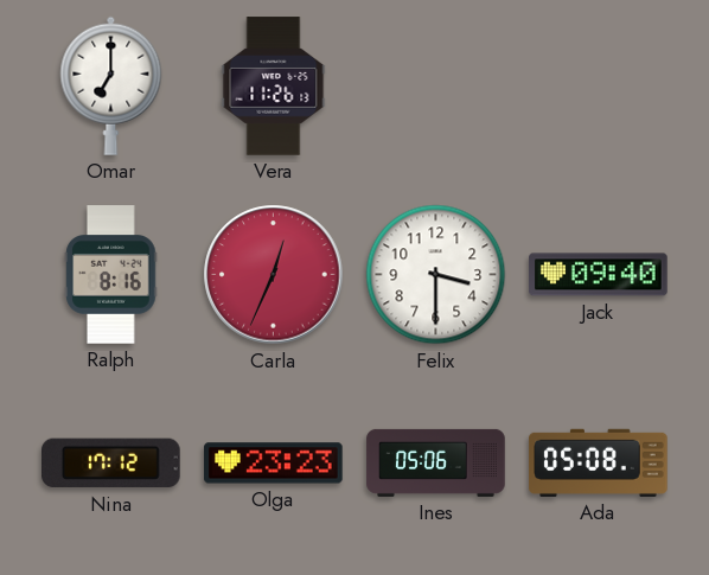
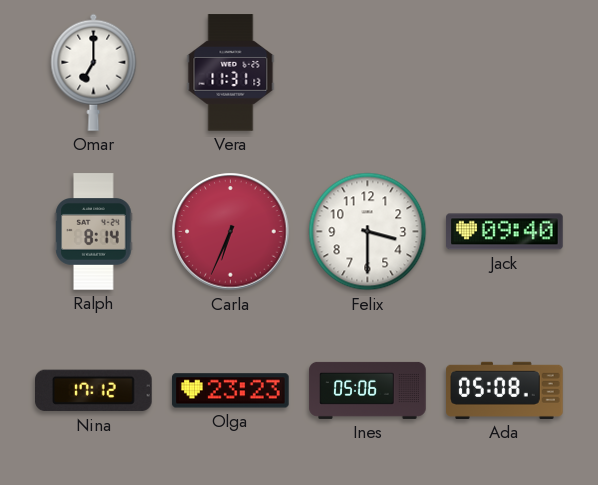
Vera: 11:26 -> 11:31 (231, 73)
Ralph: 8:16 -> 8:14 (94, 232)
Carla: 12:34 -> 6:34 (231, 232)
